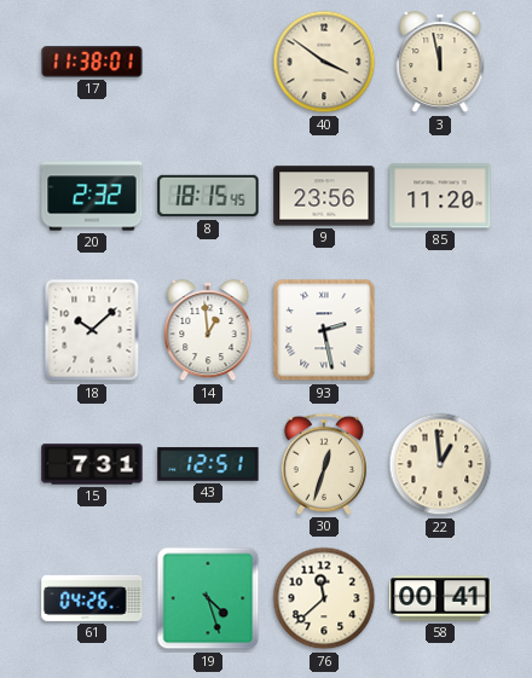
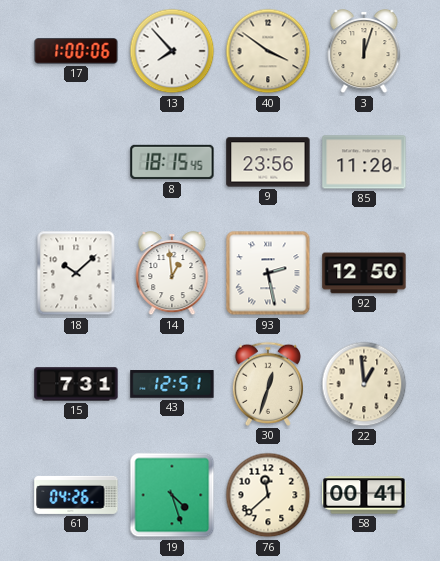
17: 11:38 -> 1:00 (76, 52)
13: none -> 7:53 (172, 51)
3: 11:58 -> 12:03 (364, 52)
20: 2:32 -> none (92, 196)
92: none -> 12:50 (364, 273)
